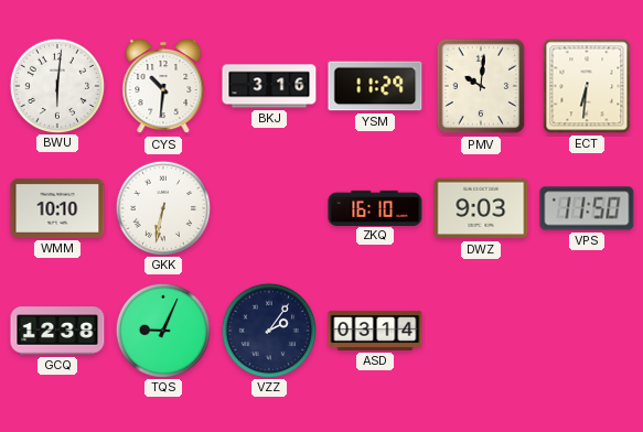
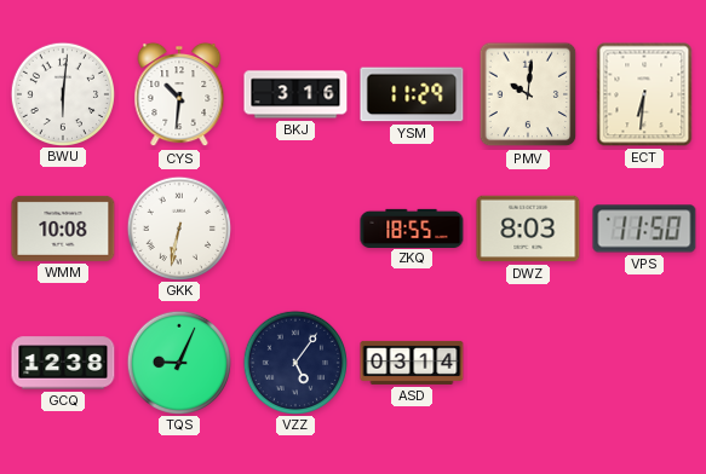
WMM: 10:10 -> 10:08 (63, 229)
ZKQ: 16:10 -> 18:55 (412, 227)
DWZ: 9:03 -> 8:03 (528, 229)
VZZ: 2:06 -> 5:06 (294, 362)
